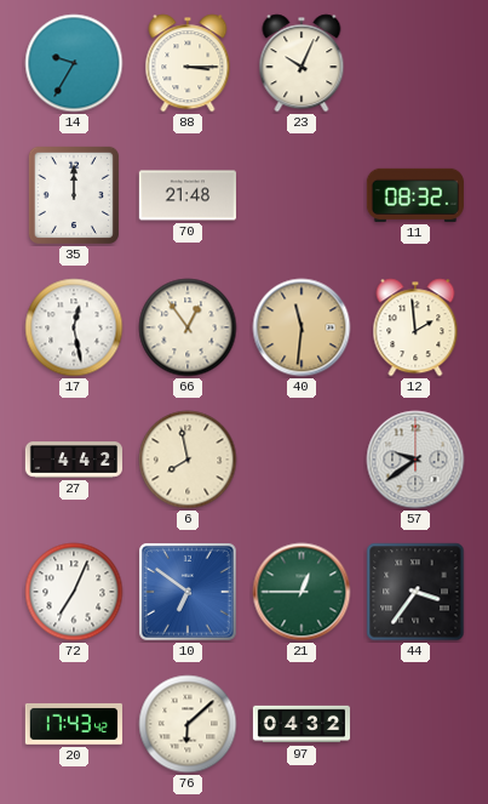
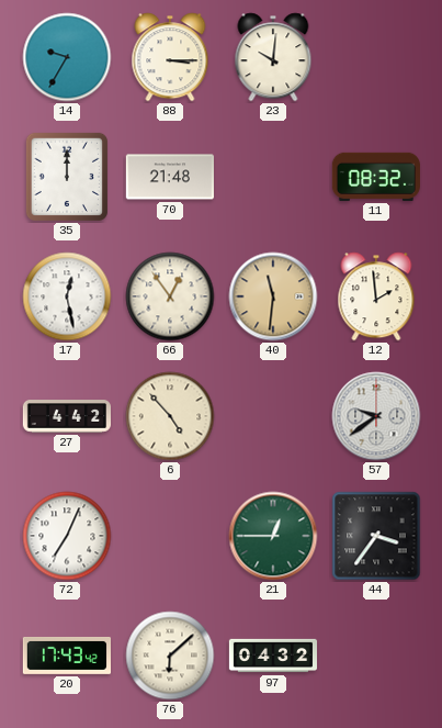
23: 10:04 -> 10:01 (273, 57)
6: 7:58 -> 4:53 (170, 416)
10: 6:51 -> none (189, 593)
